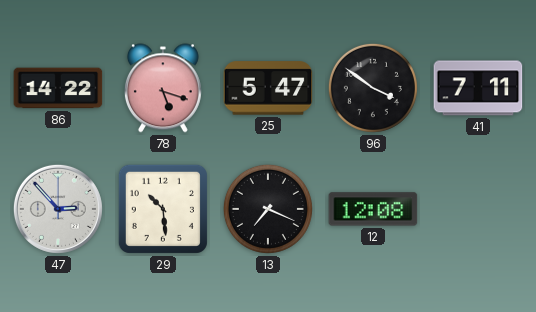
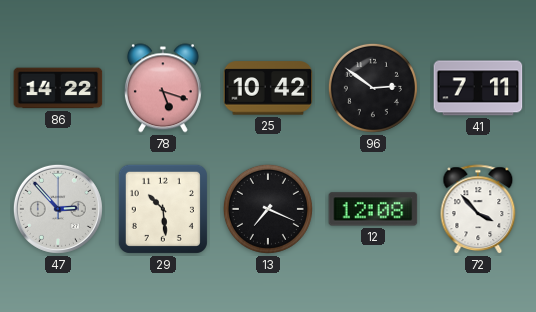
25: 5:47 -> 10:42 (268, 88)
96: 3:51 -> 2:51 (373, 88)
72: none -> 3:53 (478, 210)
